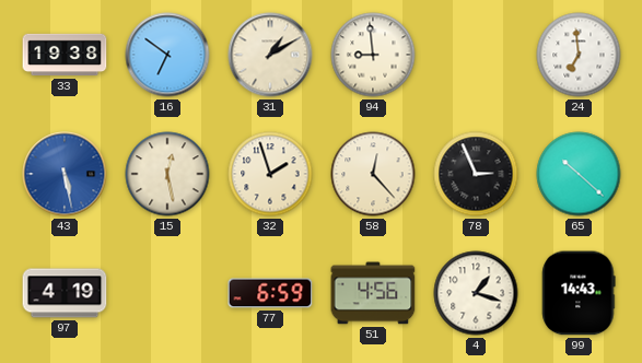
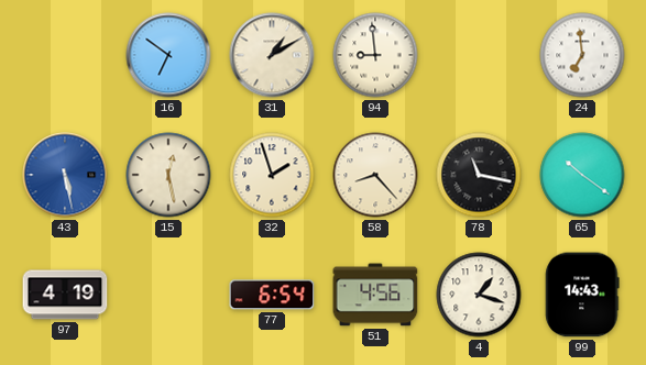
33: 19:38 -> none (65, 55)
58: 12:23 -> 8:23 (375, 175)
78: 2:56 -> 11:17 (479, 175)
65: 10:22 -> 10:21 (582, 175)
77: 6:59 -> 6:54 (272, 295)
